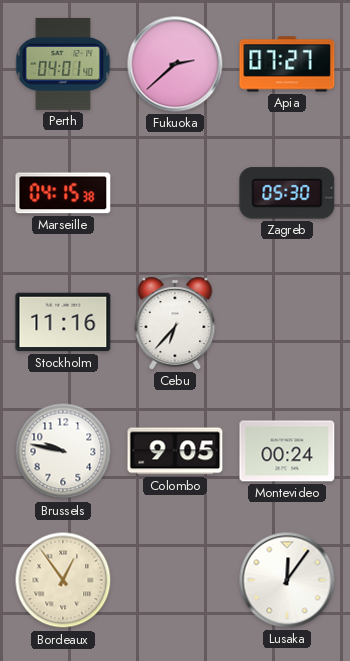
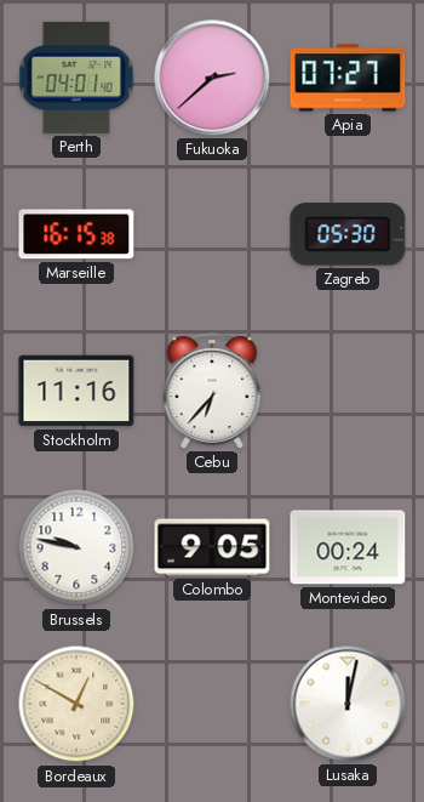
Marseille: 04:15 -> 16:15 (76, 234)
Bordeaux: 12:54 -> 12:50 (76, 704)
Lusaka: 12:06 -> 12:02 (348, 704)
